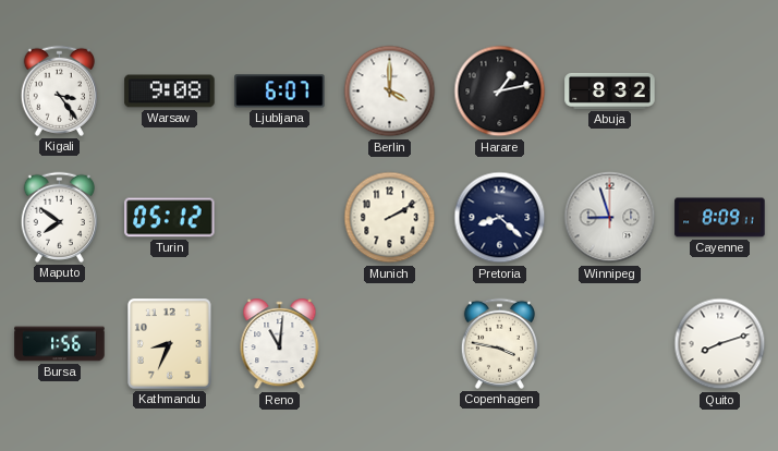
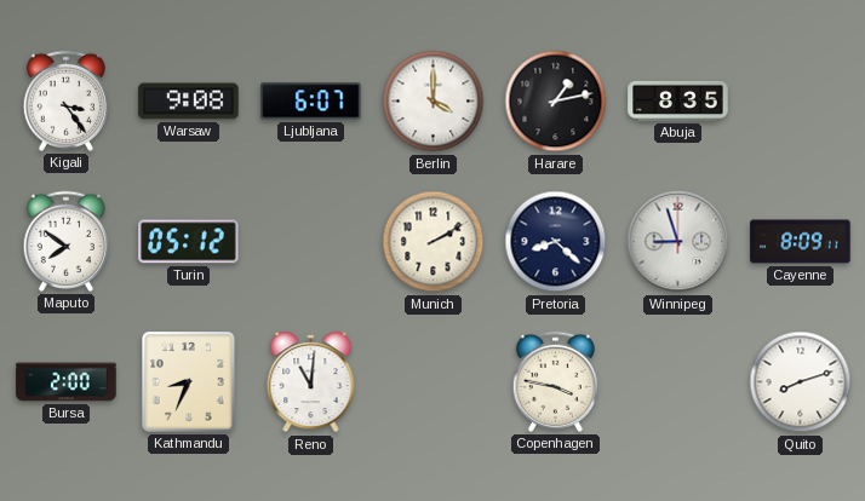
Abuja: 8:32 -> 8:35 (678, 100)
Bursa: 1:56 -> 2:00 (67, 382)
